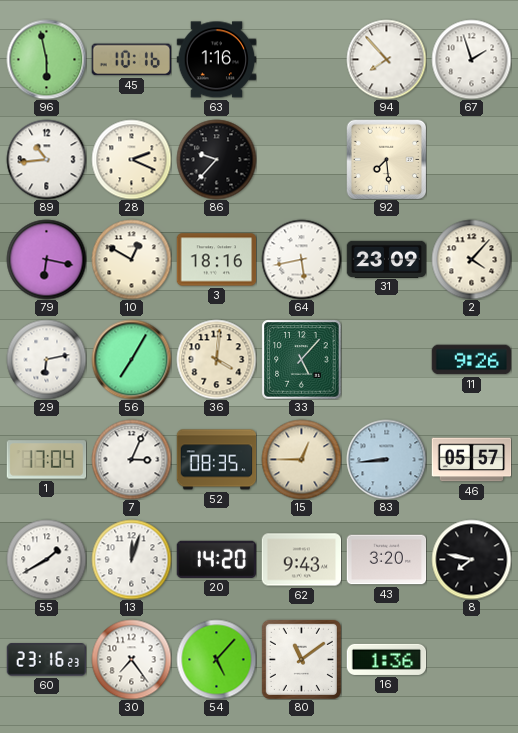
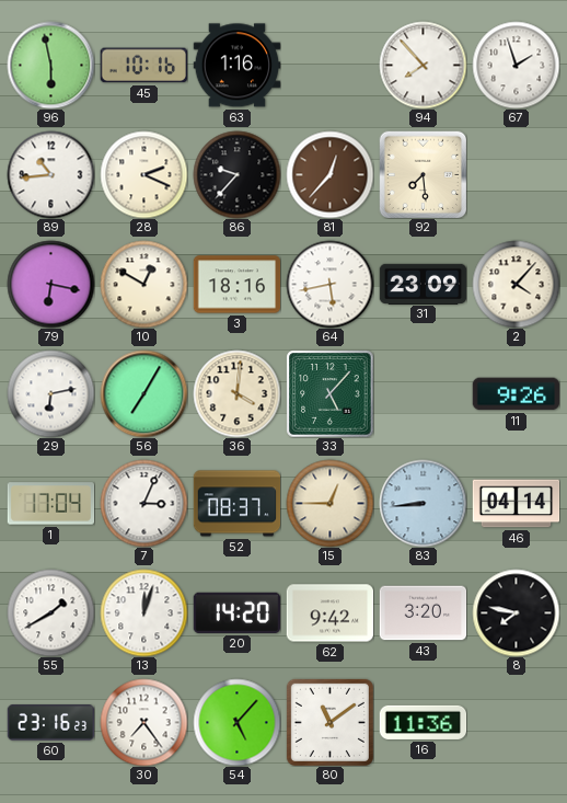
81: none -> 12:37 (329, 174)
52: 08:35 -> 08:37 (236, 504)
46: 05:57 -> 04:14 (516, 504)
62: 9:43 -> 9:42 (329, 613)
16: 1:36 -> 11:36 (423, 722)
